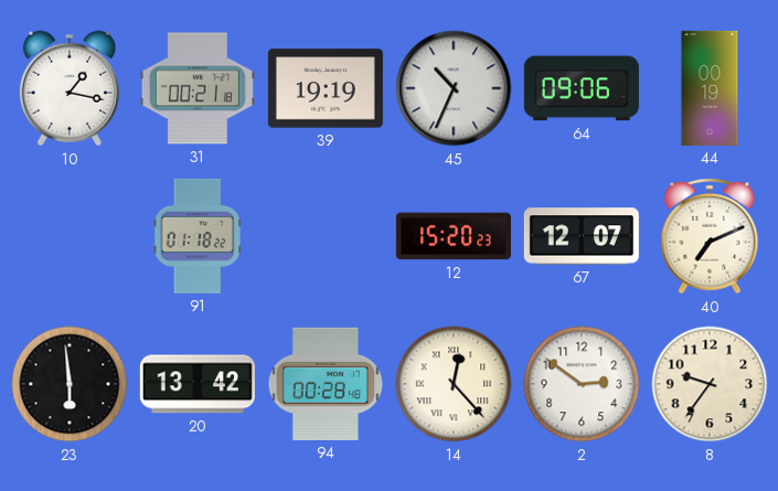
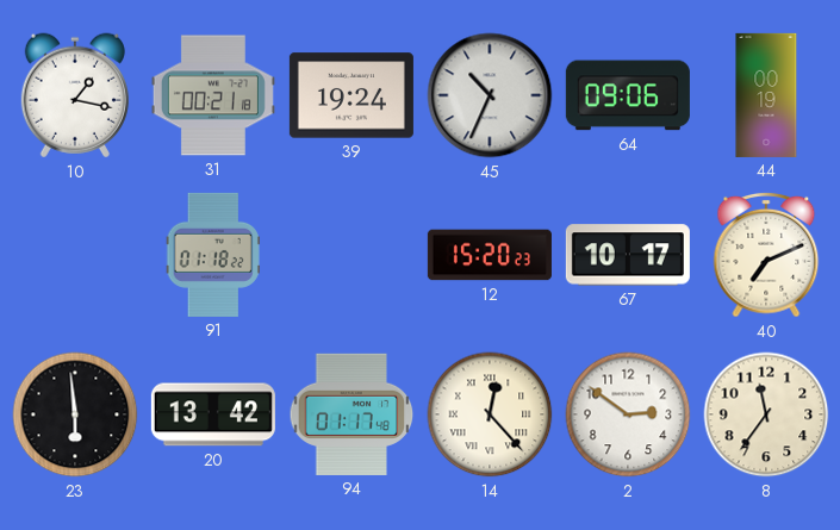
39: 19:19 -> 19:24 (351, 95)
67: 12:07 -> 10:17 (628, 255)
94: 00:28 -> 01:17 (351, 414)
8: 9:36 -> 11:36 (766, 414)
